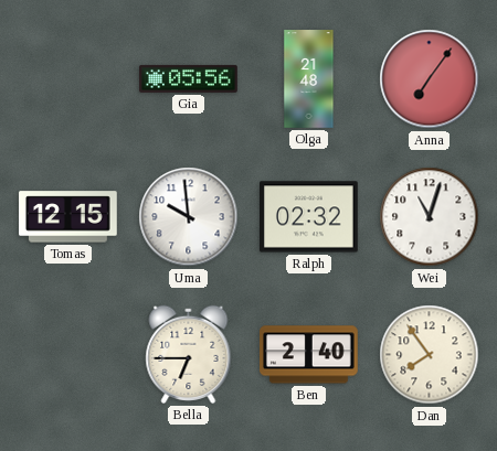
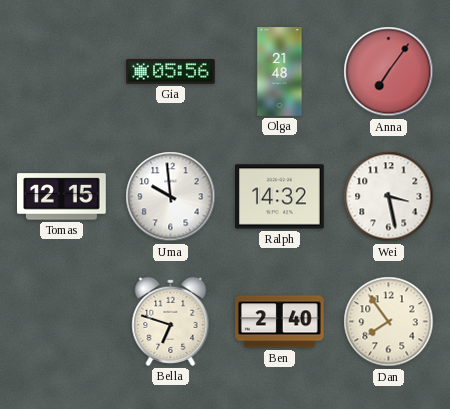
Ralph: 02:32 -> 14:32 (280, 197)
Wei: 11:03 -> 3:28 (389, 197)
Bella: 6:45 -> 6:48 (171, 321)
